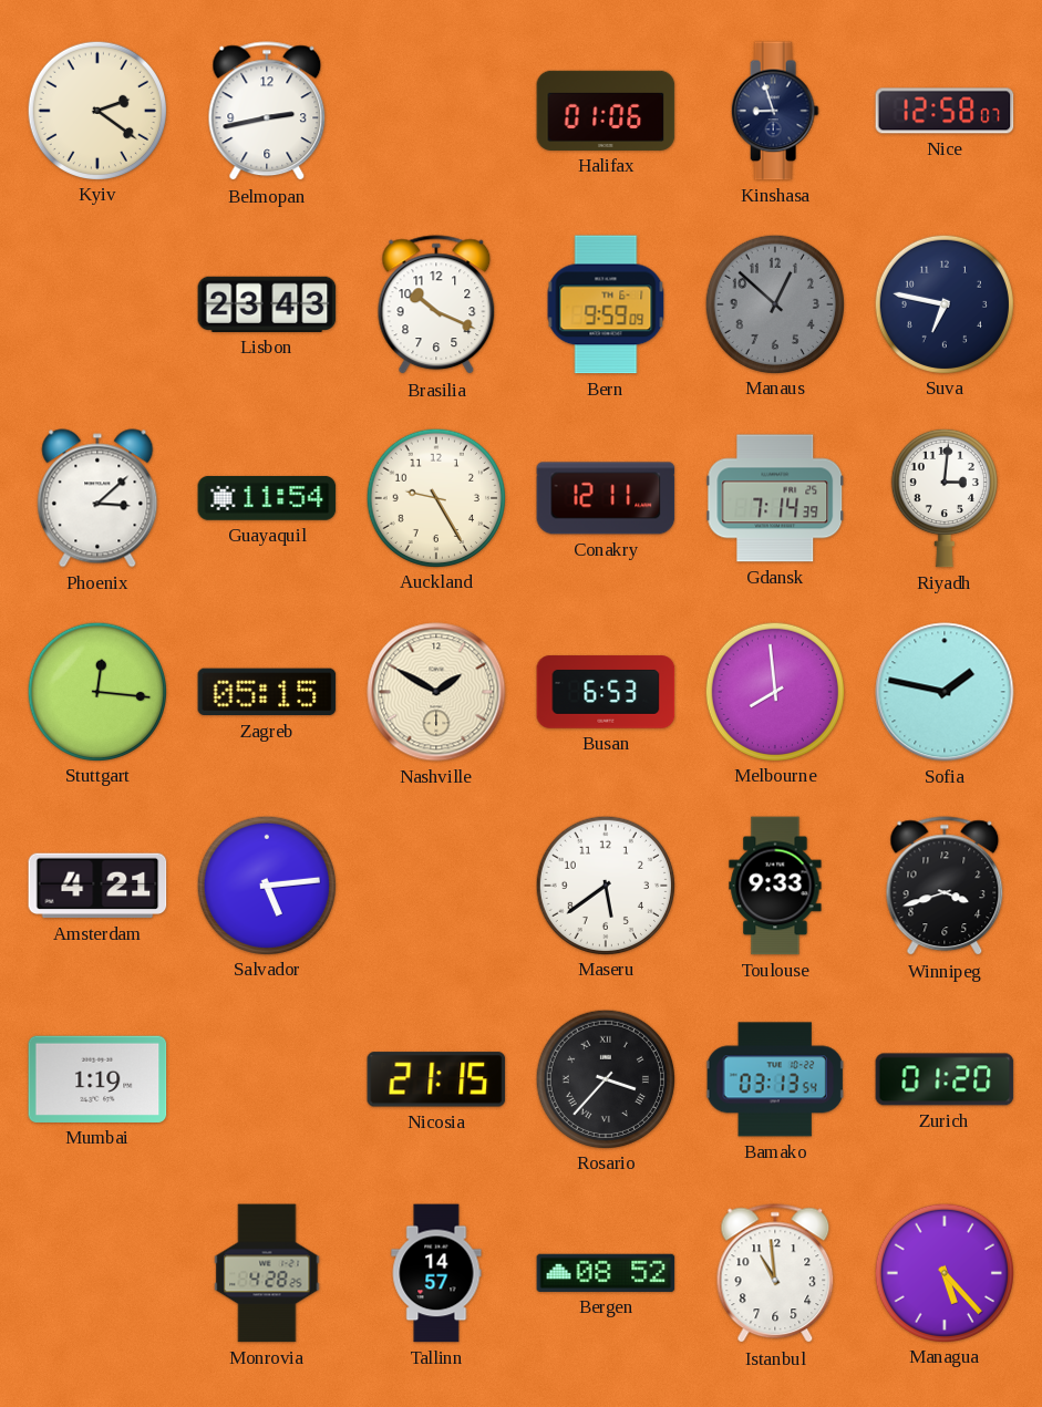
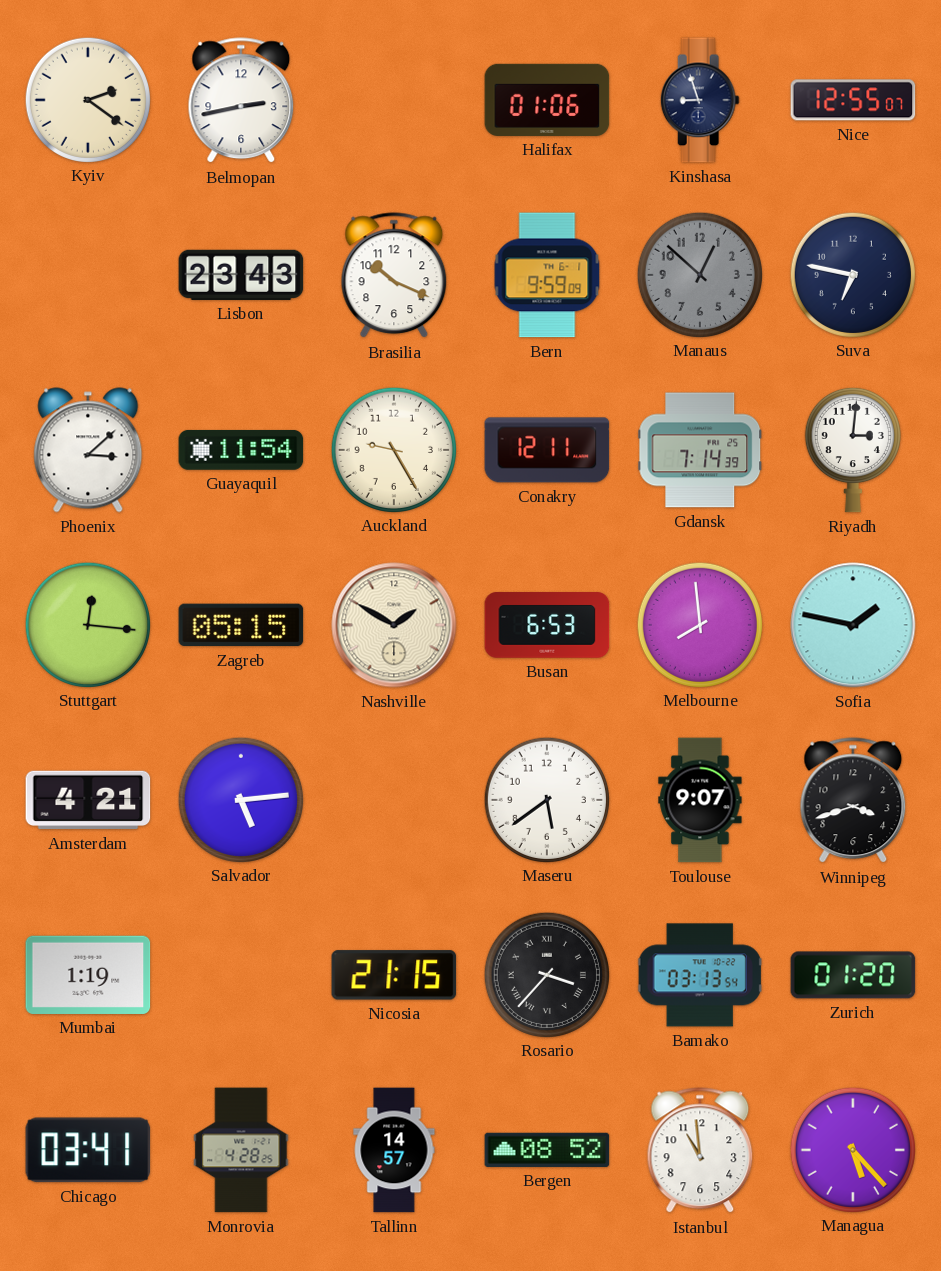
Nice: 12:58 -> 12:55 (853, 100)
Toulouse: 9:33 -> 9:07 (700, 800)
Chicago: none -> 03:41 (88, 1150)
